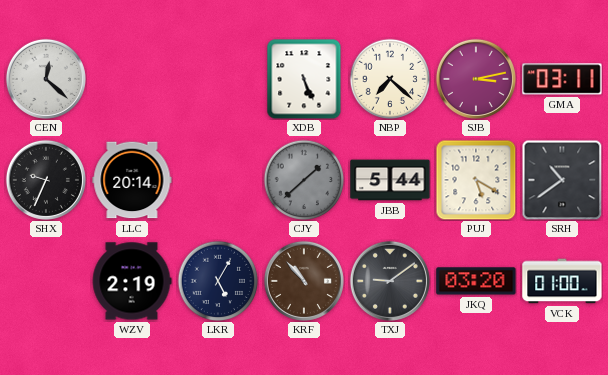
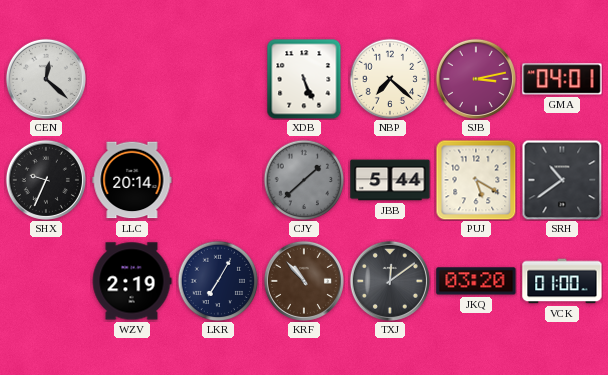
GMA: 03:11 -> 04:01 (562, 79)
LKR: 5:05 -> 7:05 (218, 281)
TXJ: 9:09 -> 12:09 (390, 281)
